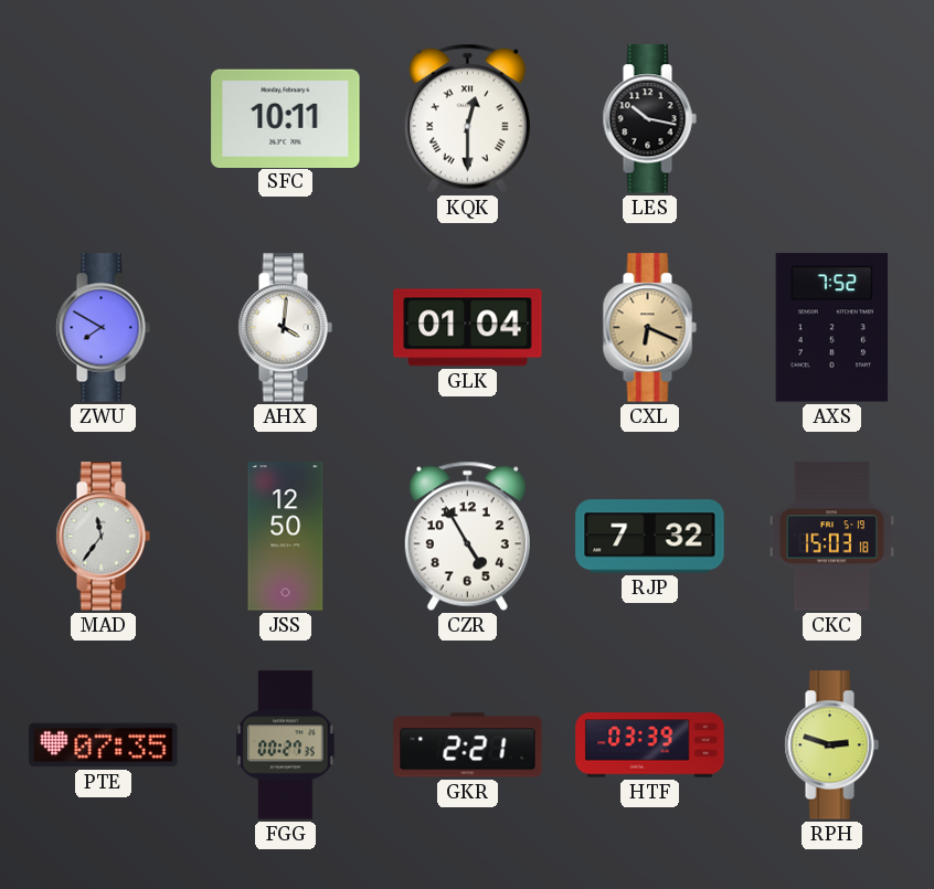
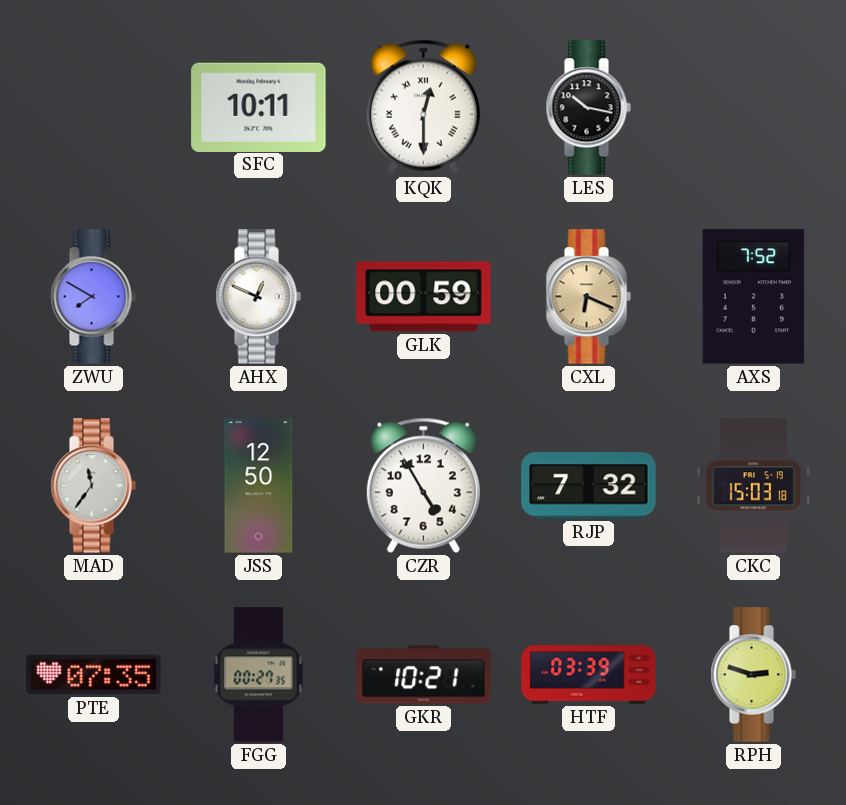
AHX: 4:01 -> 12:49 (258, 297)
GLK: 01:04 -> 00:59 (424, 297)
GKR: 2:21 -> 10:21 (424, 675)
